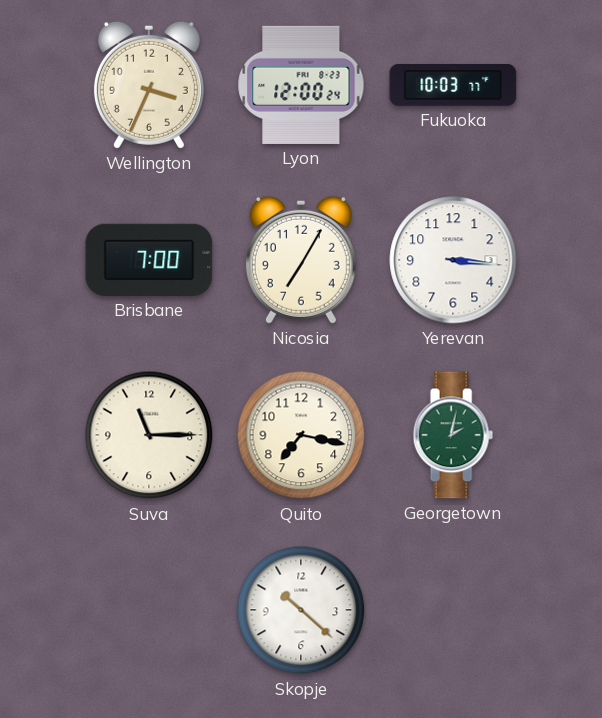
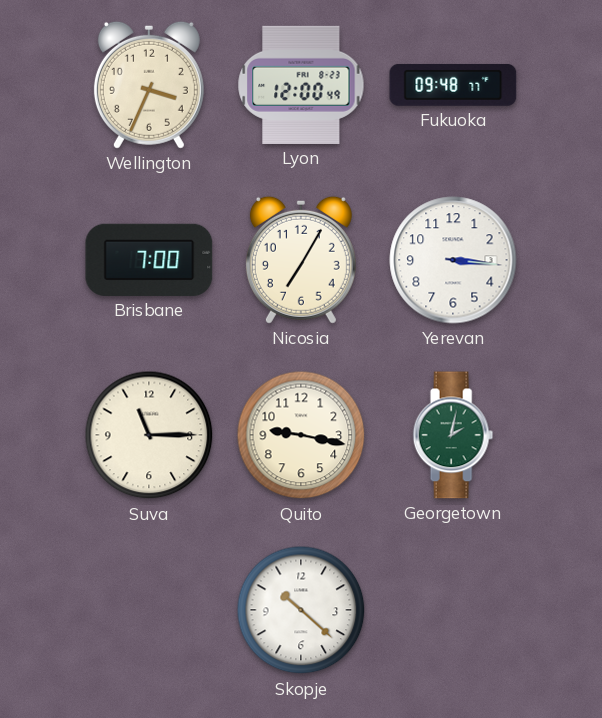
Lyon: 12:00:24 -> 12:00:49 (301, 85)
Fukuoka: 10:03 -> 09:48 (453, 85)
Quito: 7:17 -> 9:17 (301, 435)
